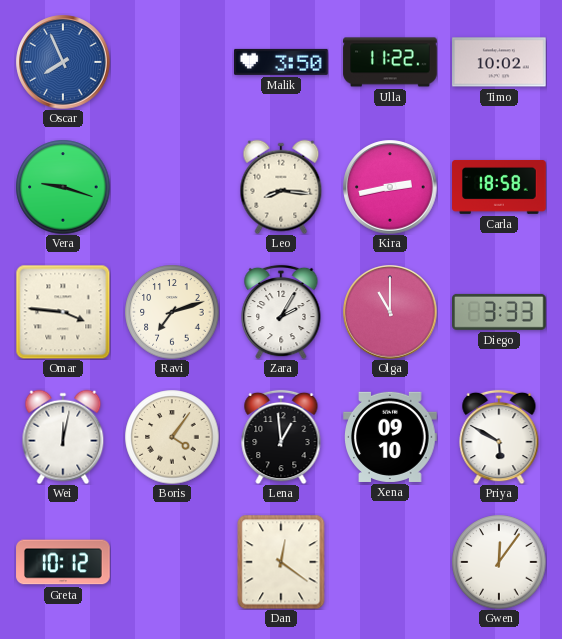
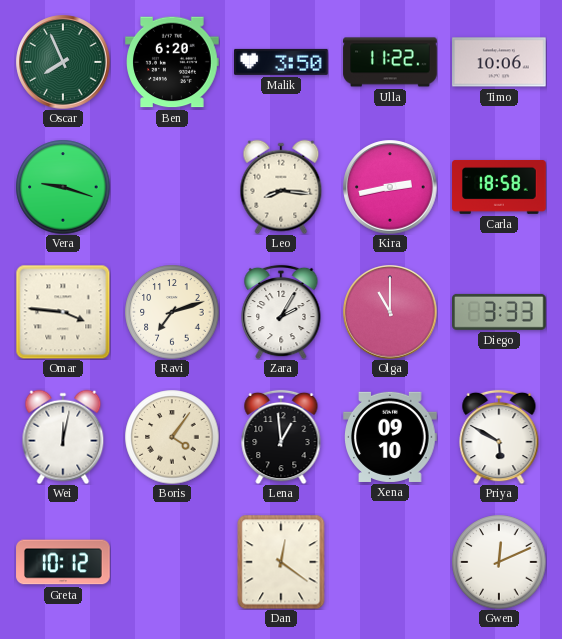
Oscar dial: blue -> green (63, 62)
Ben: none -> 6:20 (172, 62)
Timo: 10:02 -> 10:06 (499, 62)
Gwen: 12:06 -> 12:11 (499, 562)
